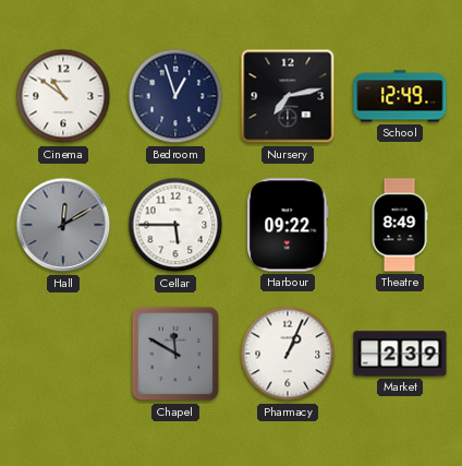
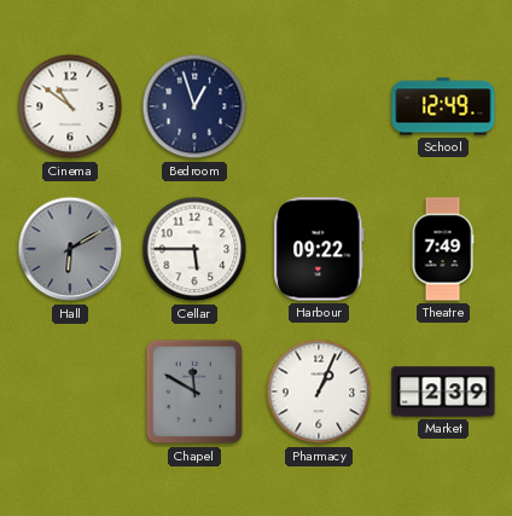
Nursery: 7:13 -> none (288, 96)
Hall: 12:10 -> 6:10 (70, 249)
Theatre: 8:49 -> 7:49 (443, 249)
